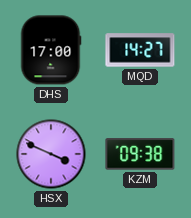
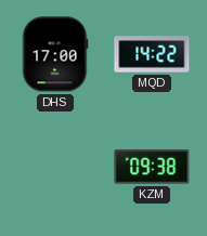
MQD: 14:27 -> 14:22 (152, 54)
HSX: 3:49 -> none (51, 154)
